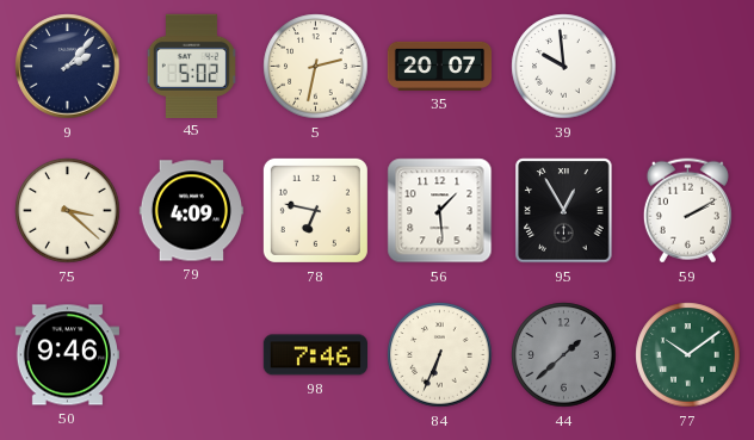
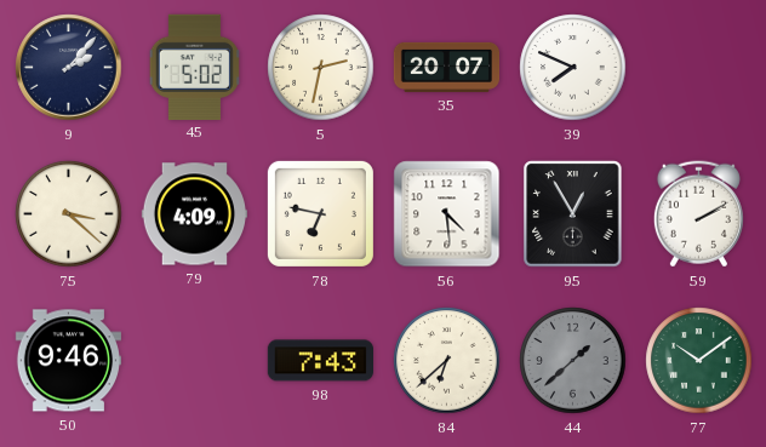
39: 9:59 -> 7:49 (573, 68)
56: 1:29 -> 4:29 (447, 214)
98: 7:46 -> 7:43 (320, 361)
84: 6:34 -> 6:38 (447, 361)
